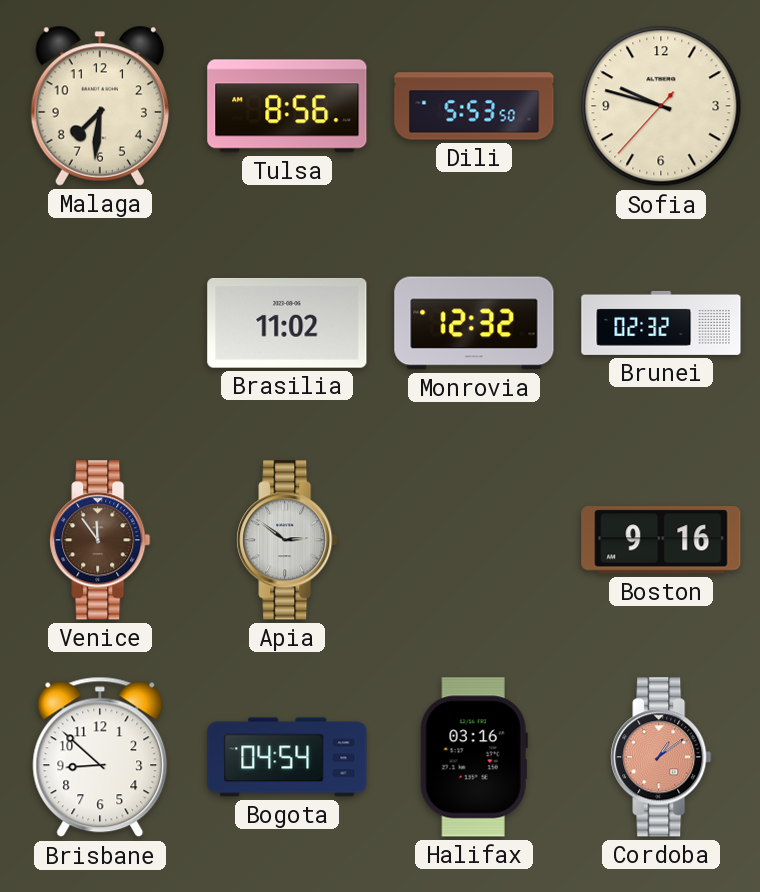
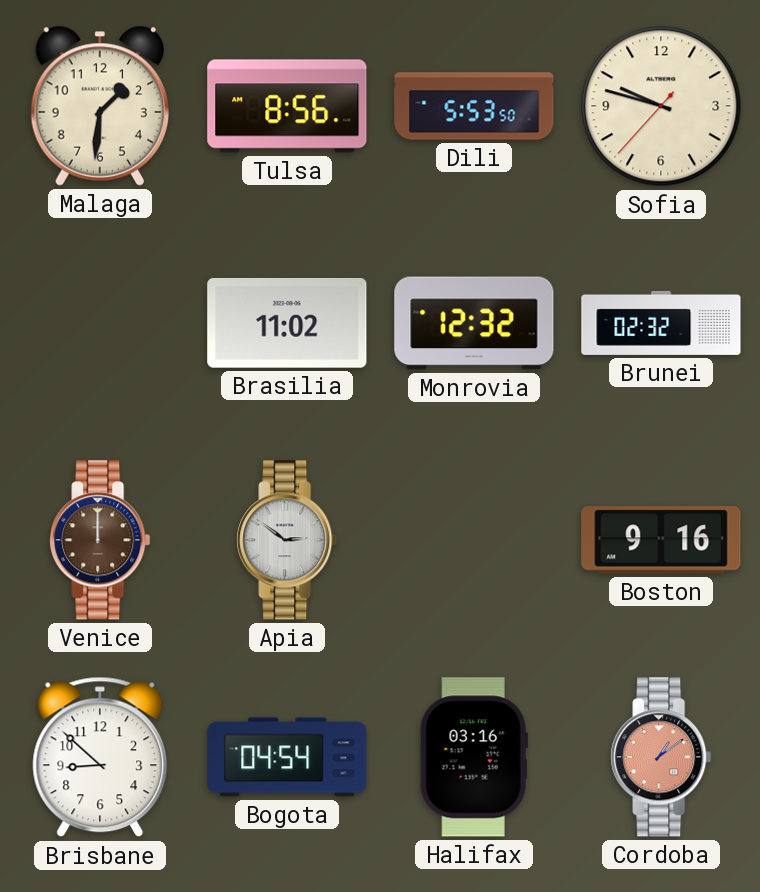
Malaga: 7:31 -> 1:31 (100, 106)
Venice: 11:54 -> 12:00 (100, 540)
